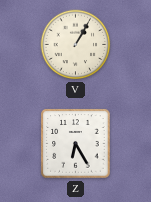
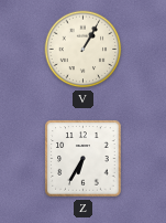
Z: 6:25 -> 6:35 (84, 159)
